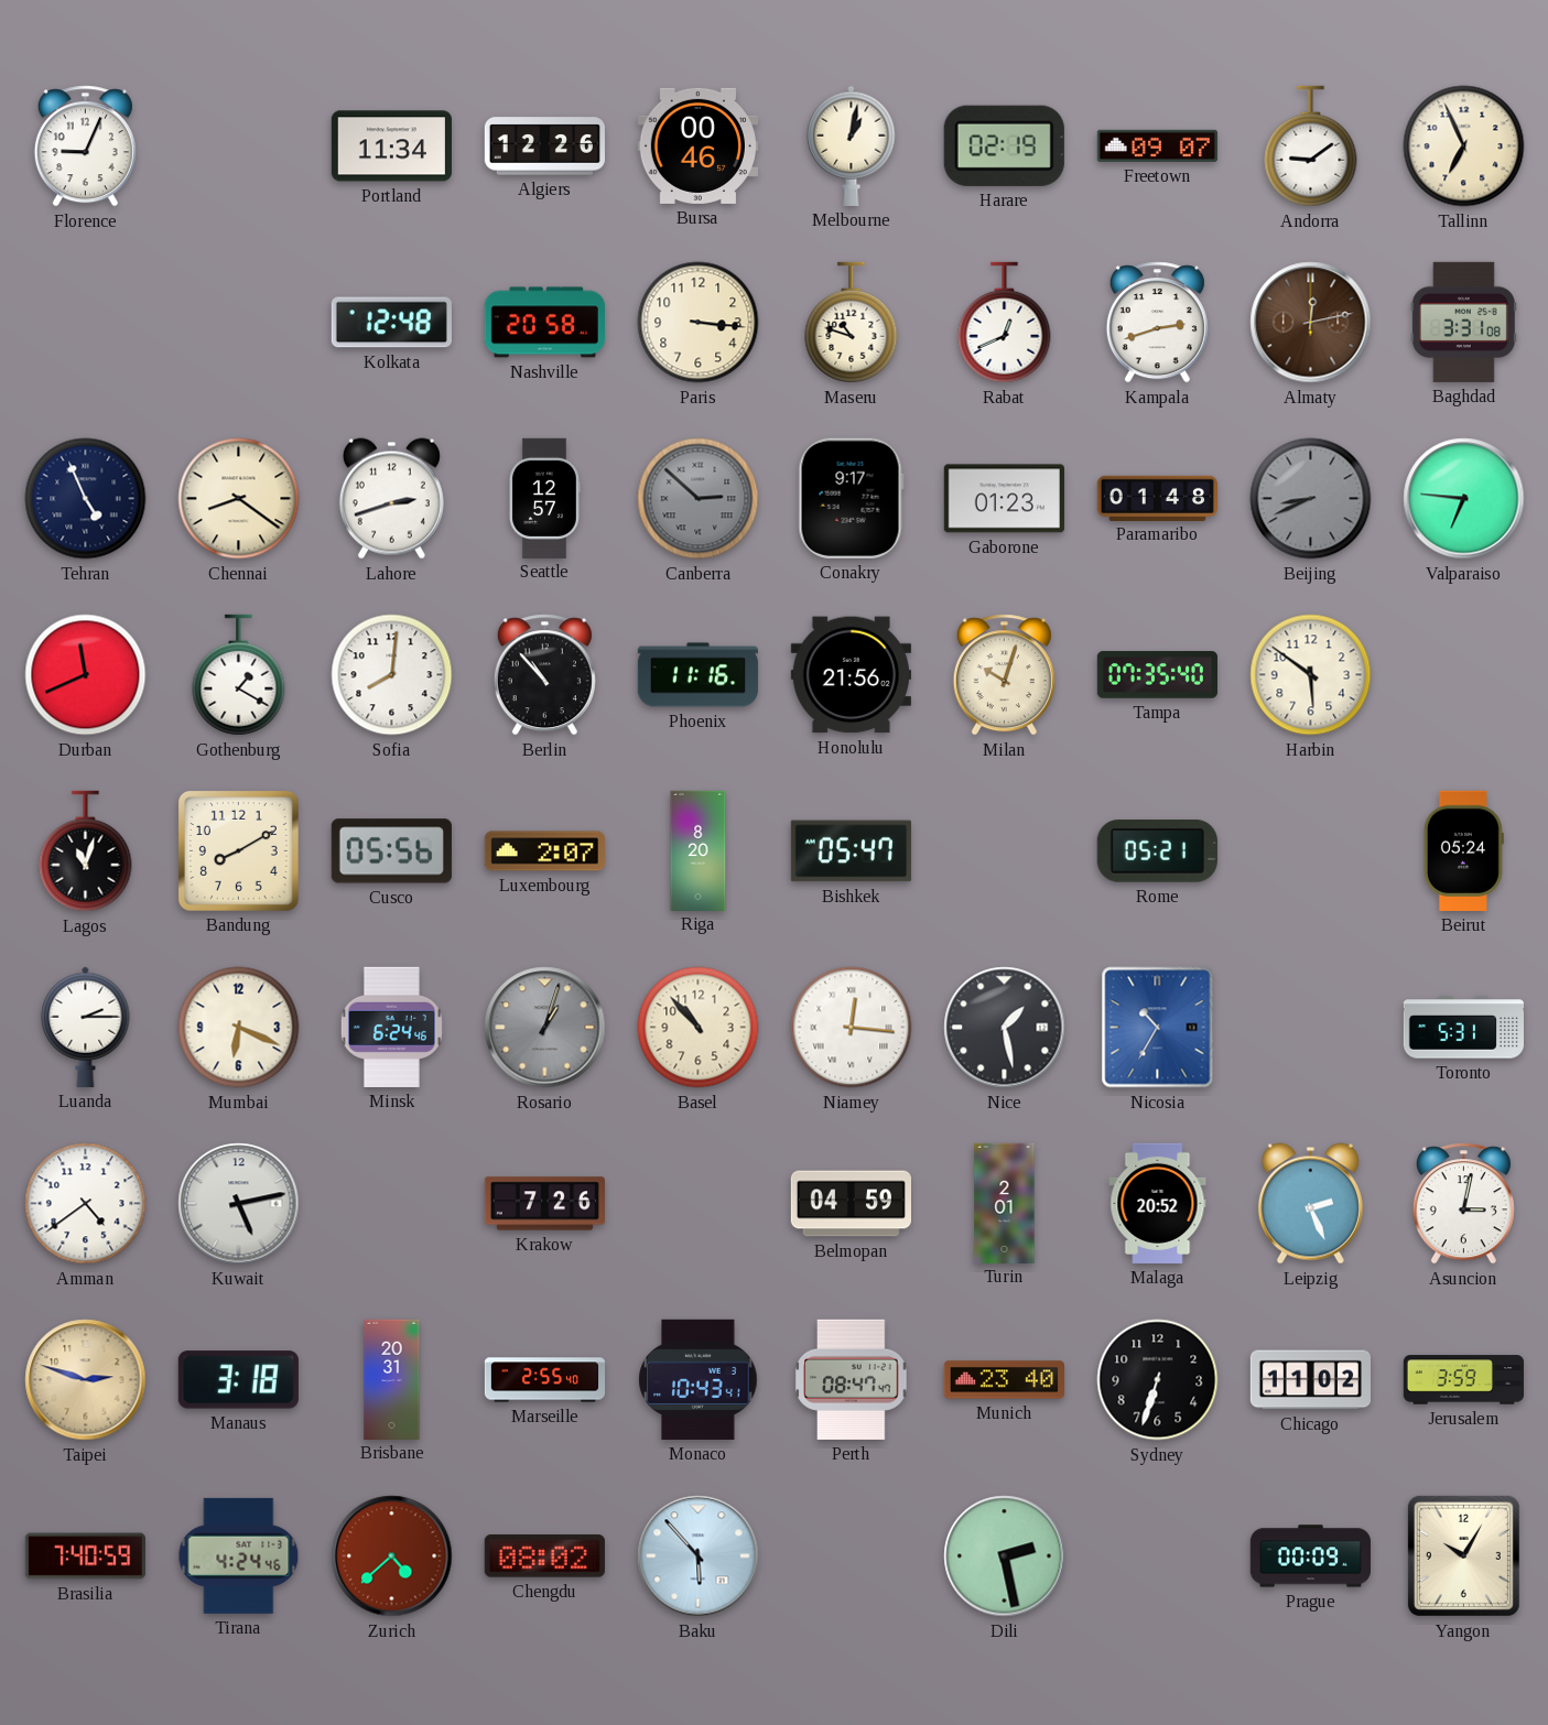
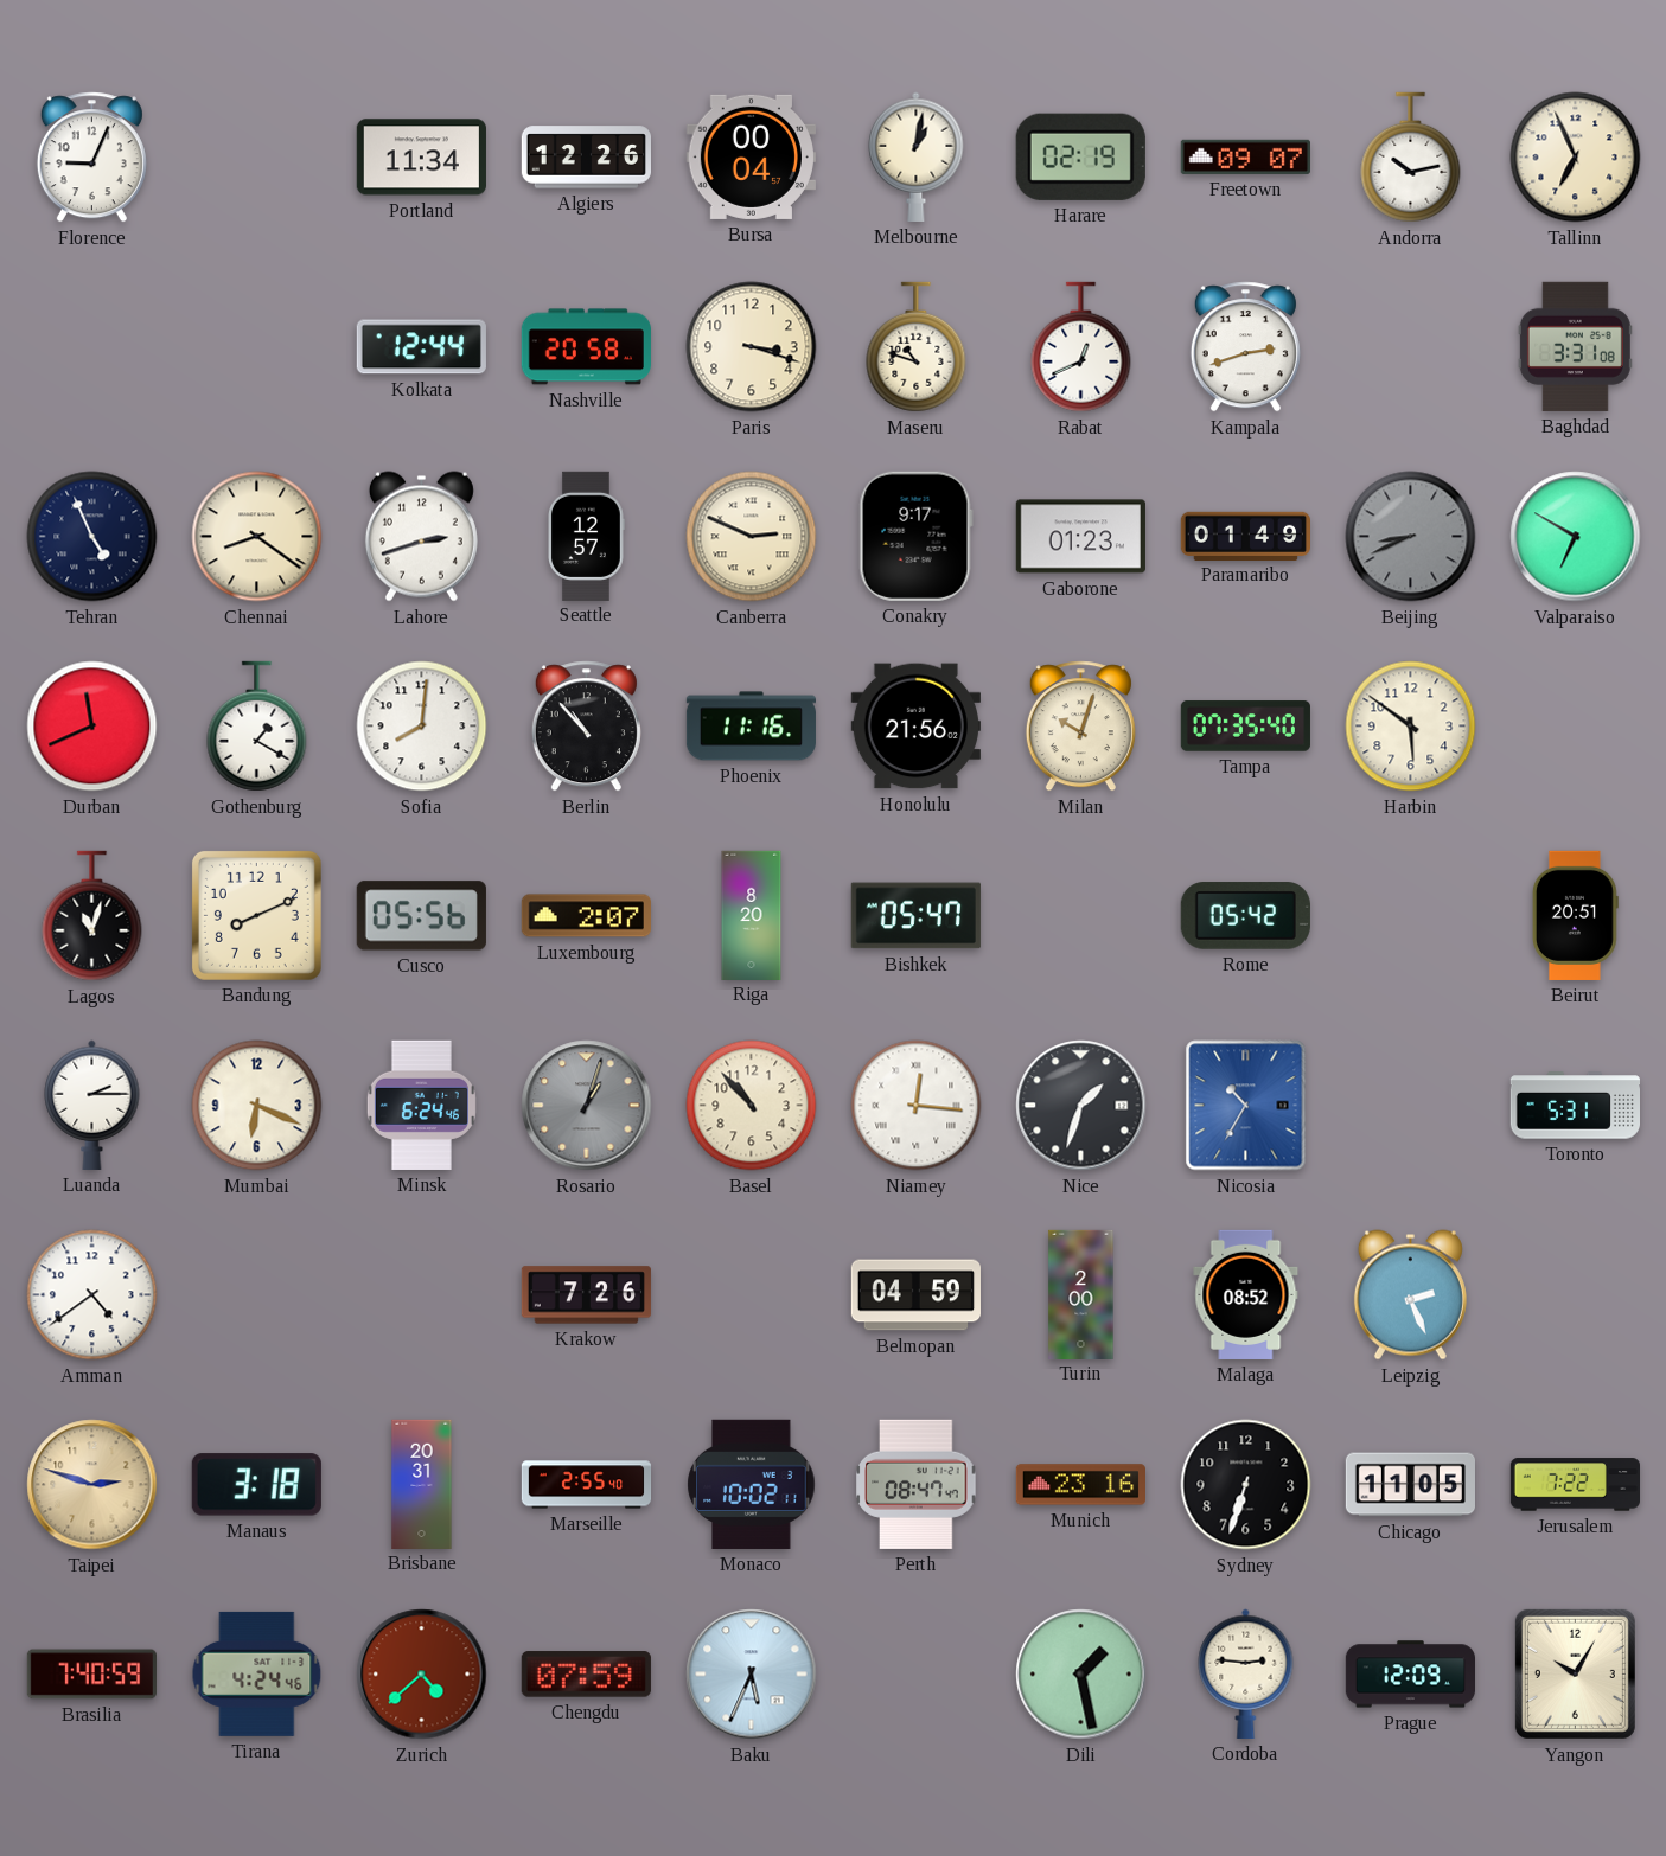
Bursa: 00:46 -> 00:04 (751, 156)
Andorra: 9:09 -> 10:13 (1411, 158)
Kolkata: 12:48 -> 12:44 (421, 347)
Paris: 3:16 -> 3:18 (752, 347)
Almaty: 12:13 -> none (1311, 323)
Canberra: 2:52 -> 2:49 (752, 537)
Canberra dial: grey -> cream (752, 537)
Paramaribo: 01:48 -> 01:49 (1245, 536)
Valparaiso: 6:46 -> 6:50 (1576, 537)
Bandung: 8:10 -> 8:11 (256, 915)
Rome: 05:21 -> 05:42 (1245, 916)
Beirut: 05:24 -> 20:51 (1575, 915)
Nice: 1:28 -> 1:33 (1081, 1106)
Kuwait: 5:13 -> none (239, 1204)
Turin: 2:01 -> 2:00 (1081, 1294)
Malaga: 20:52 -> 08:52 (1246, 1294)
Asuncion: 3:02 -> none (1463, 1204)
Monaco: 10:43 -> 10:02 (752, 1484)
Munich: 23:40 -> 23:16 (1080, 1485)
Chicago: 11:02 -> 11:05 (1410, 1485)
Jerusalem: 3:59 -> 7:22 (1575, 1485)
Chengdu: 08:02 -> 07:59 (586, 1675)
Baku: 5:53 -> 5:34 (752, 1675)
Dili: 2:28 -> 1:28 (1081, 1675)
Cordoba: none -> 2:46 (1246, 1673)
Prague: 00:09 -> 12:09 (1410, 1675)
